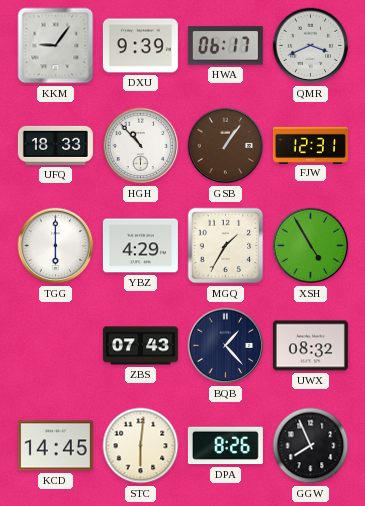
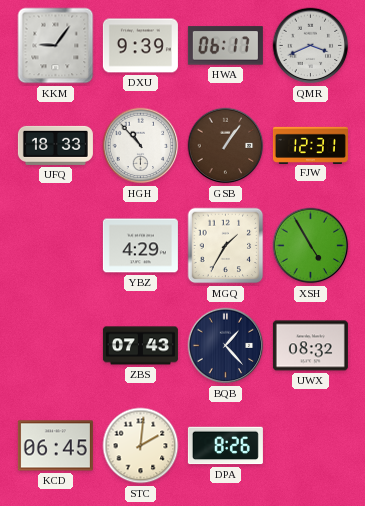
TGG: 6:00 -> none (56, 246)
KCD: 14:45 -> 06:45 (55, 446)
STC: 6:01 -> 2:01 (141, 446)
GGW: 7:56 -> none (311, 446)
